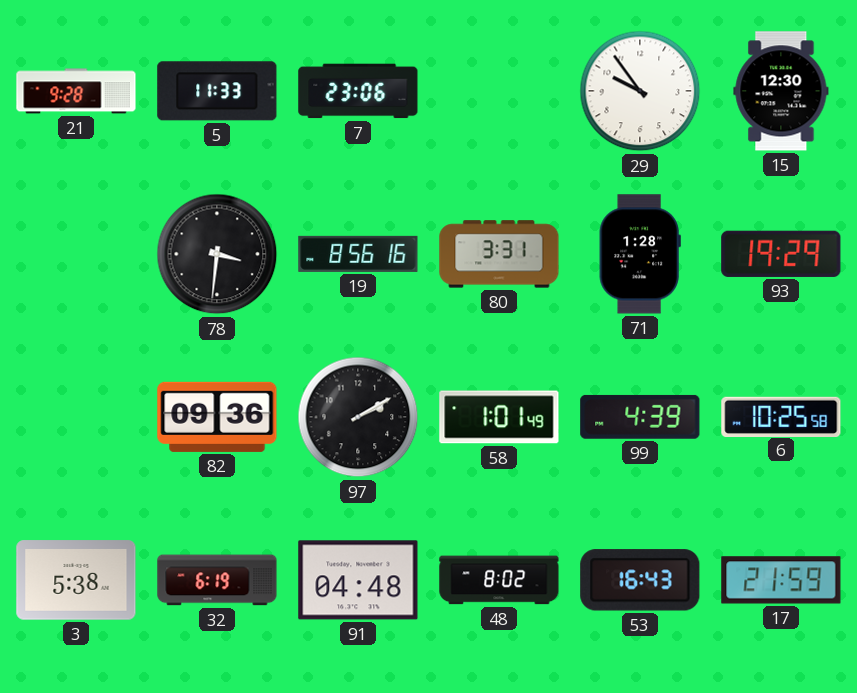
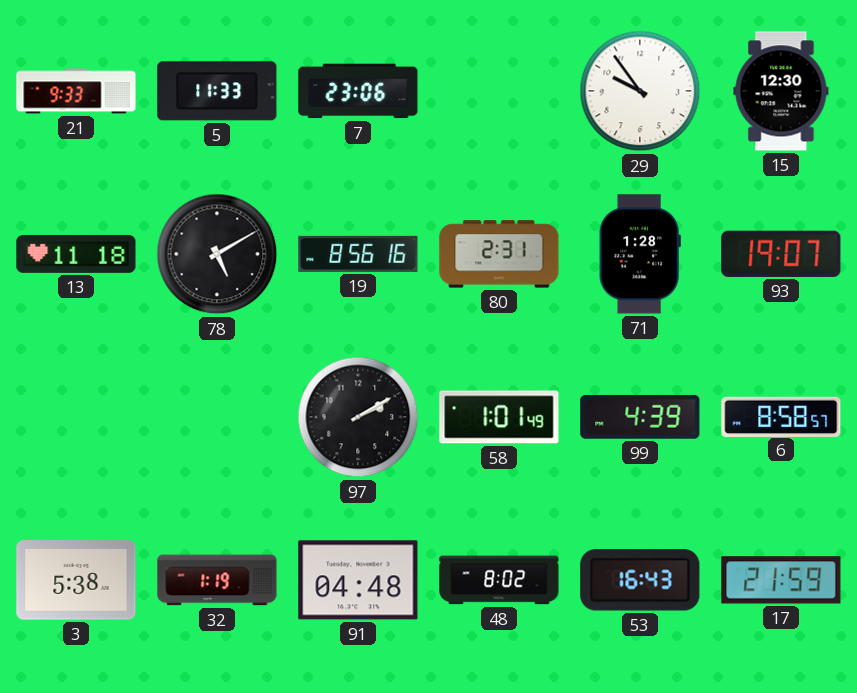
21: 9:28 -> 9:33 (76, 91)
13: none -> 11:18 (76, 254)
78: 3:31 -> 5:10 (217, 254)
80: 3:31 -> 2:31 (499, 254)
93: 19:29 -> 19:07 (781, 254)
82: 09:36 -> none (217, 417)
6: 10:25 -> 8:58 (781, 416)
32: 6:19 -> 1:19 (217, 580)
